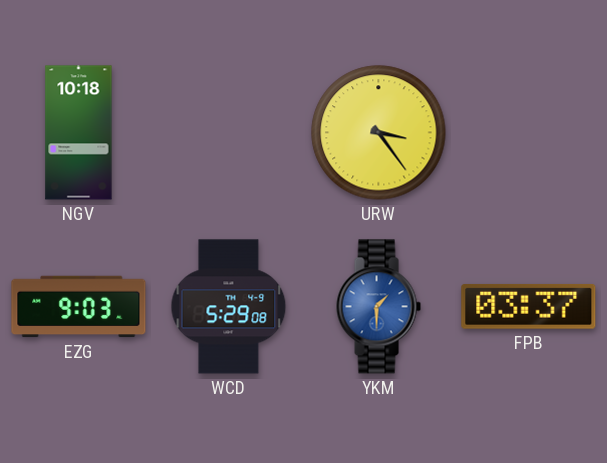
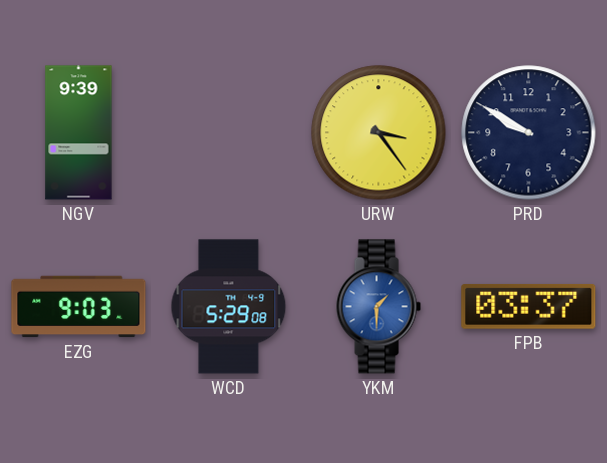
NGV: 10:18 -> 9:39 (79, 133)
PRD: none -> 9:50 (529, 133)
